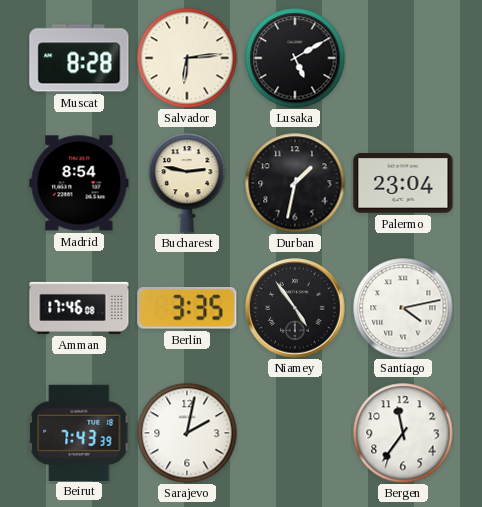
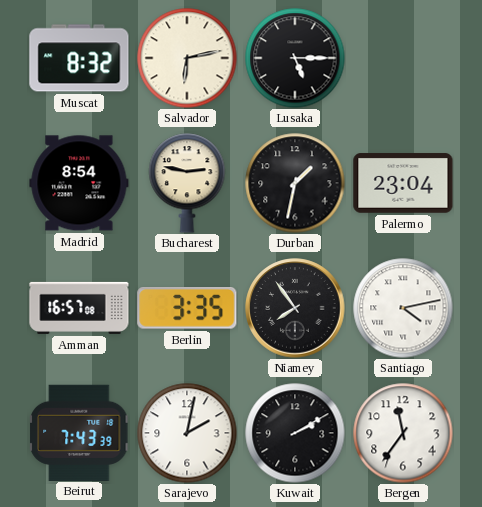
Muscat: 8:28 -> 8:32 (79, 58)
Salvador: 6:14 -> 6:13 (187, 58)
Lusaka: 5:10 -> 5:15 (295, 58)
Amman: 17:46 -> 16:57 (79, 308)
Niamey: 4:54 -> 7:54 (295, 308)
Kuwait: none -> 2:10 (295, 433)
